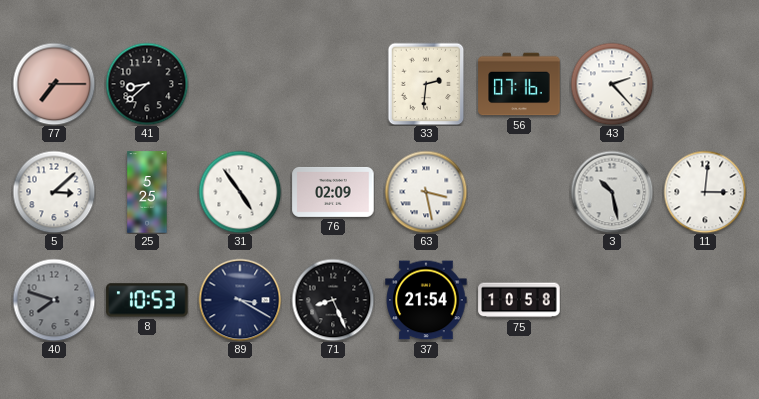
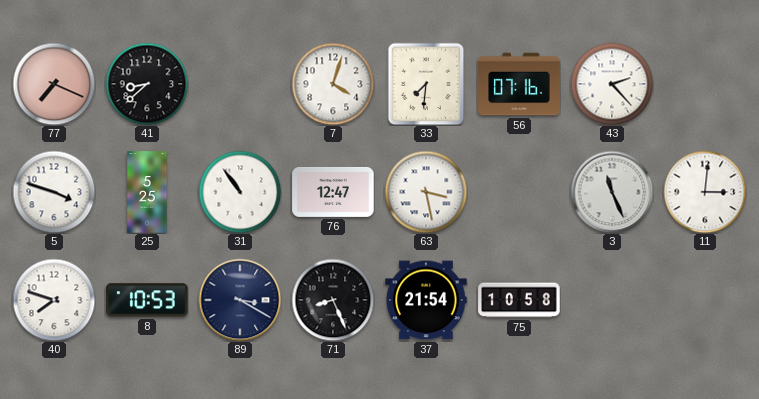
77: 7:15 -> 7:19 (54, 84)
7: none -> 4:03 (333, 84)
33: 2:31 -> 7:31 (426, 84)
5: 3:08 -> 3:48 (54, 192)
31: 4:54 -> 10:54 (240, 192)
76: 02:09 -> 12:47 (333, 192)
3: 10:28 -> 11:26 (612, 192)
40 dial: grey -> white (54, 300)
